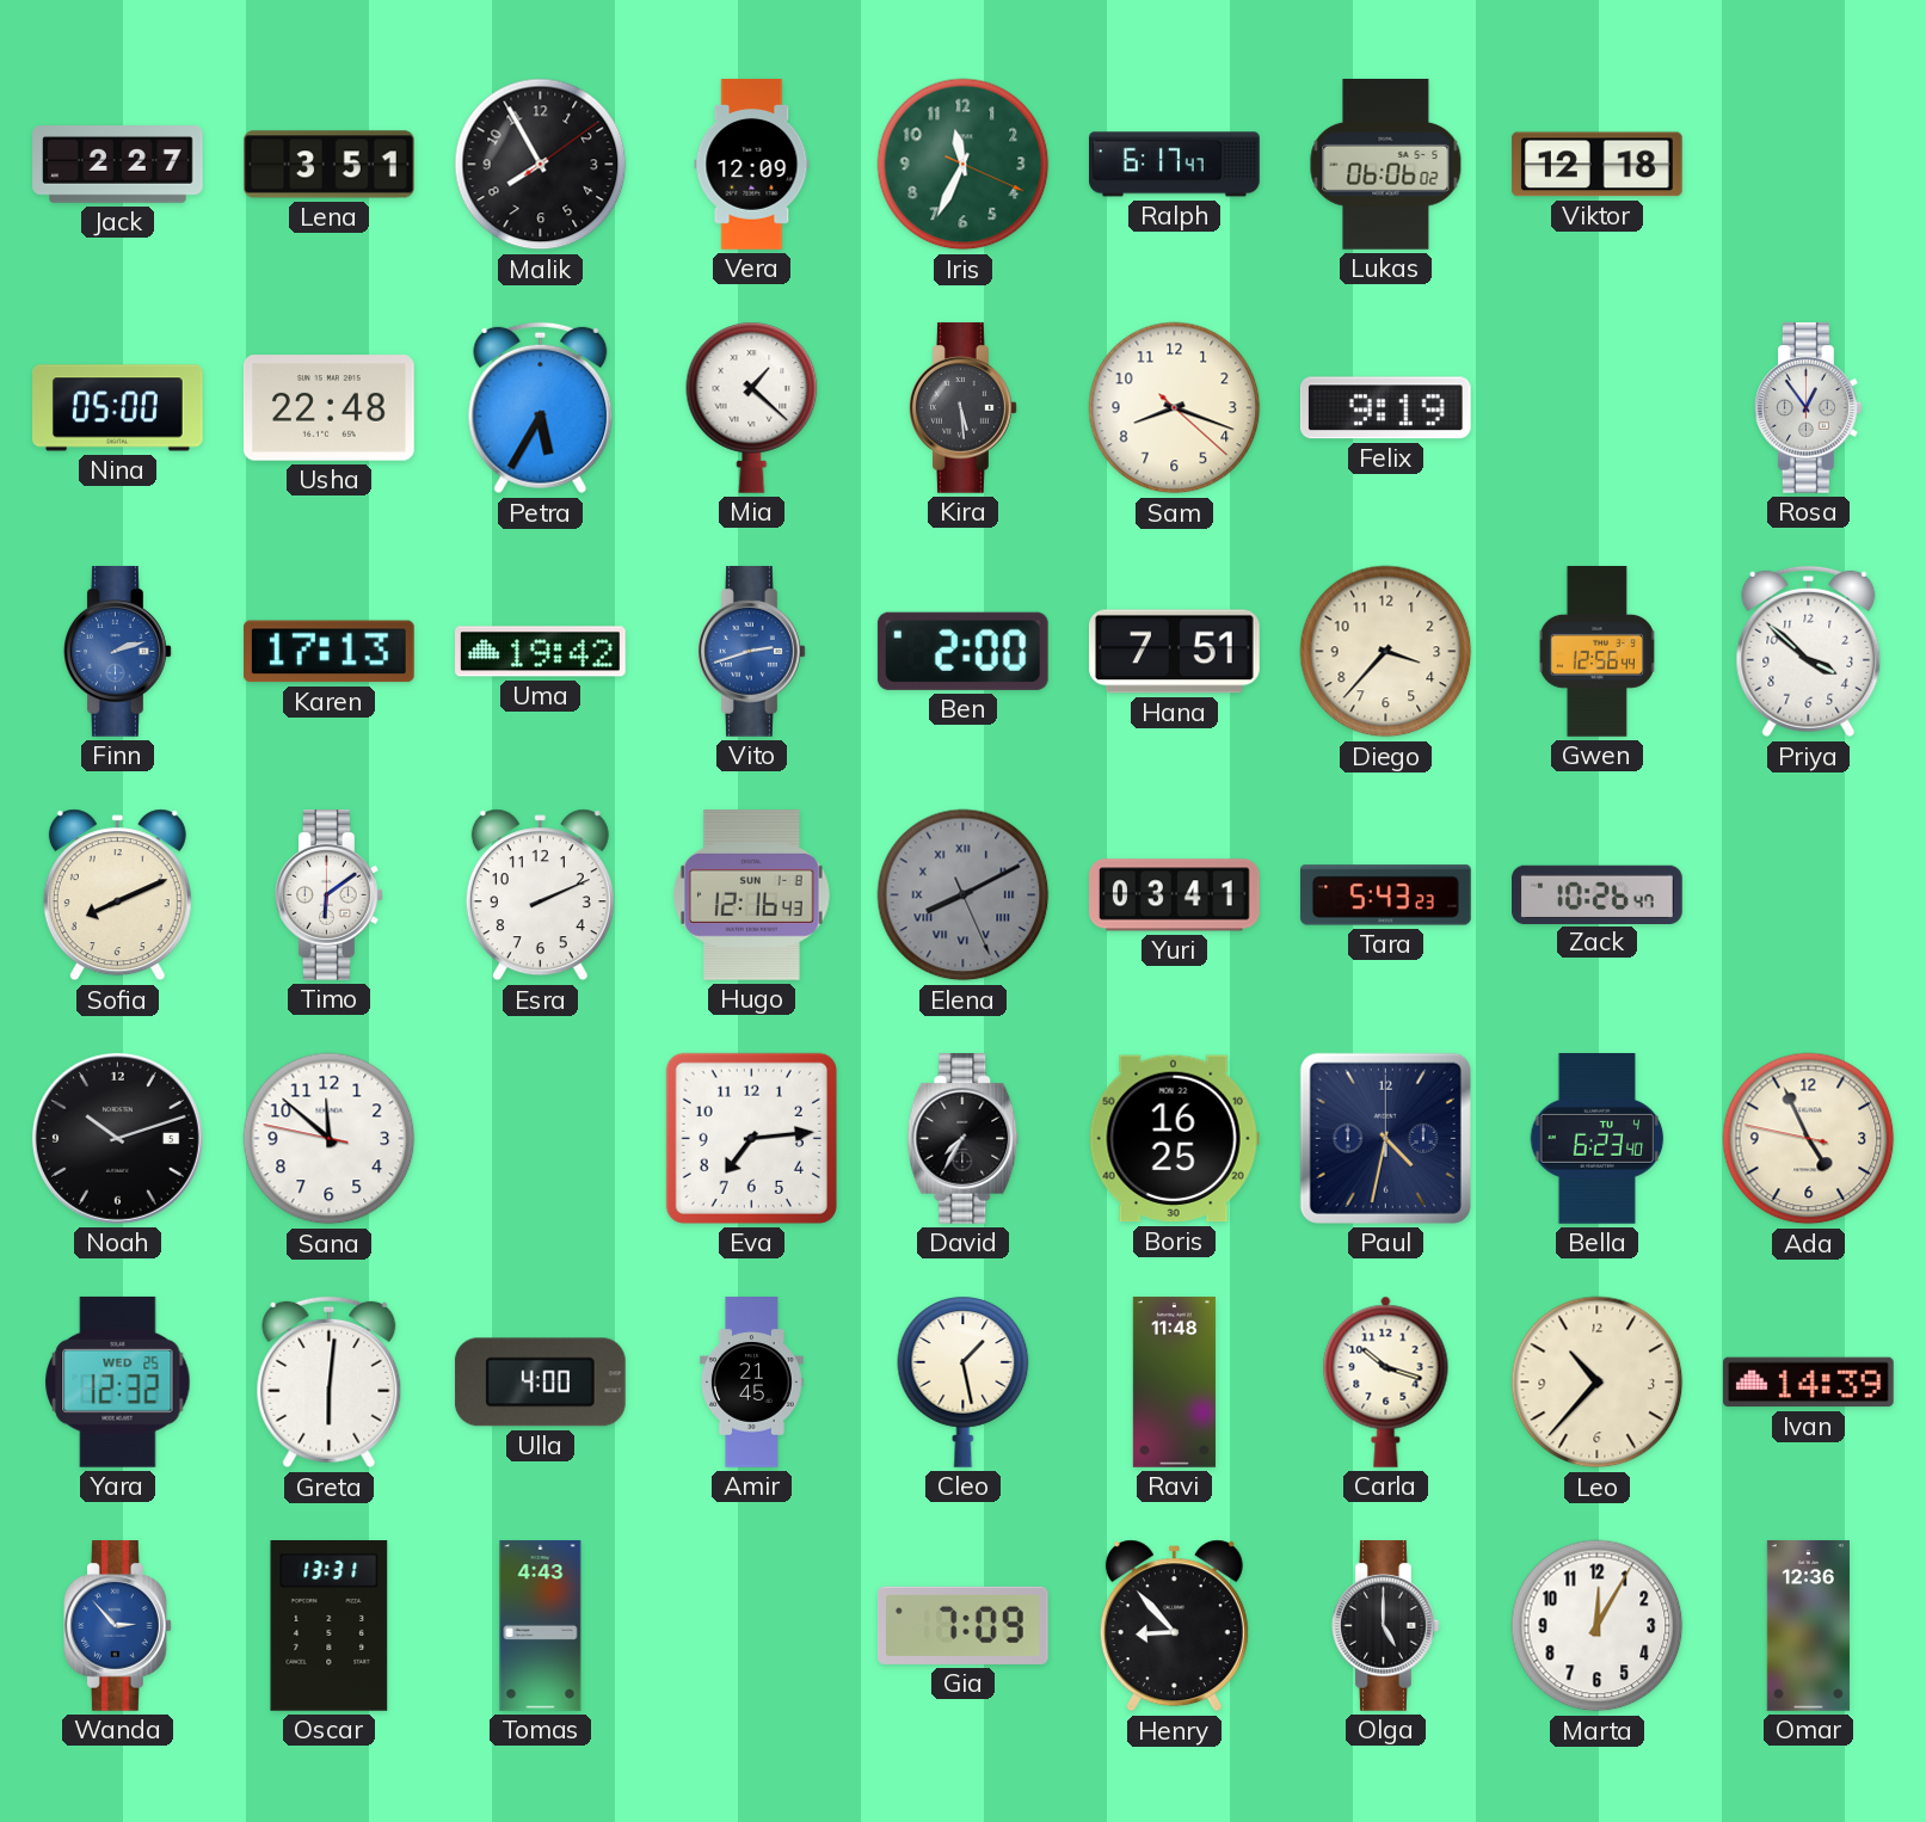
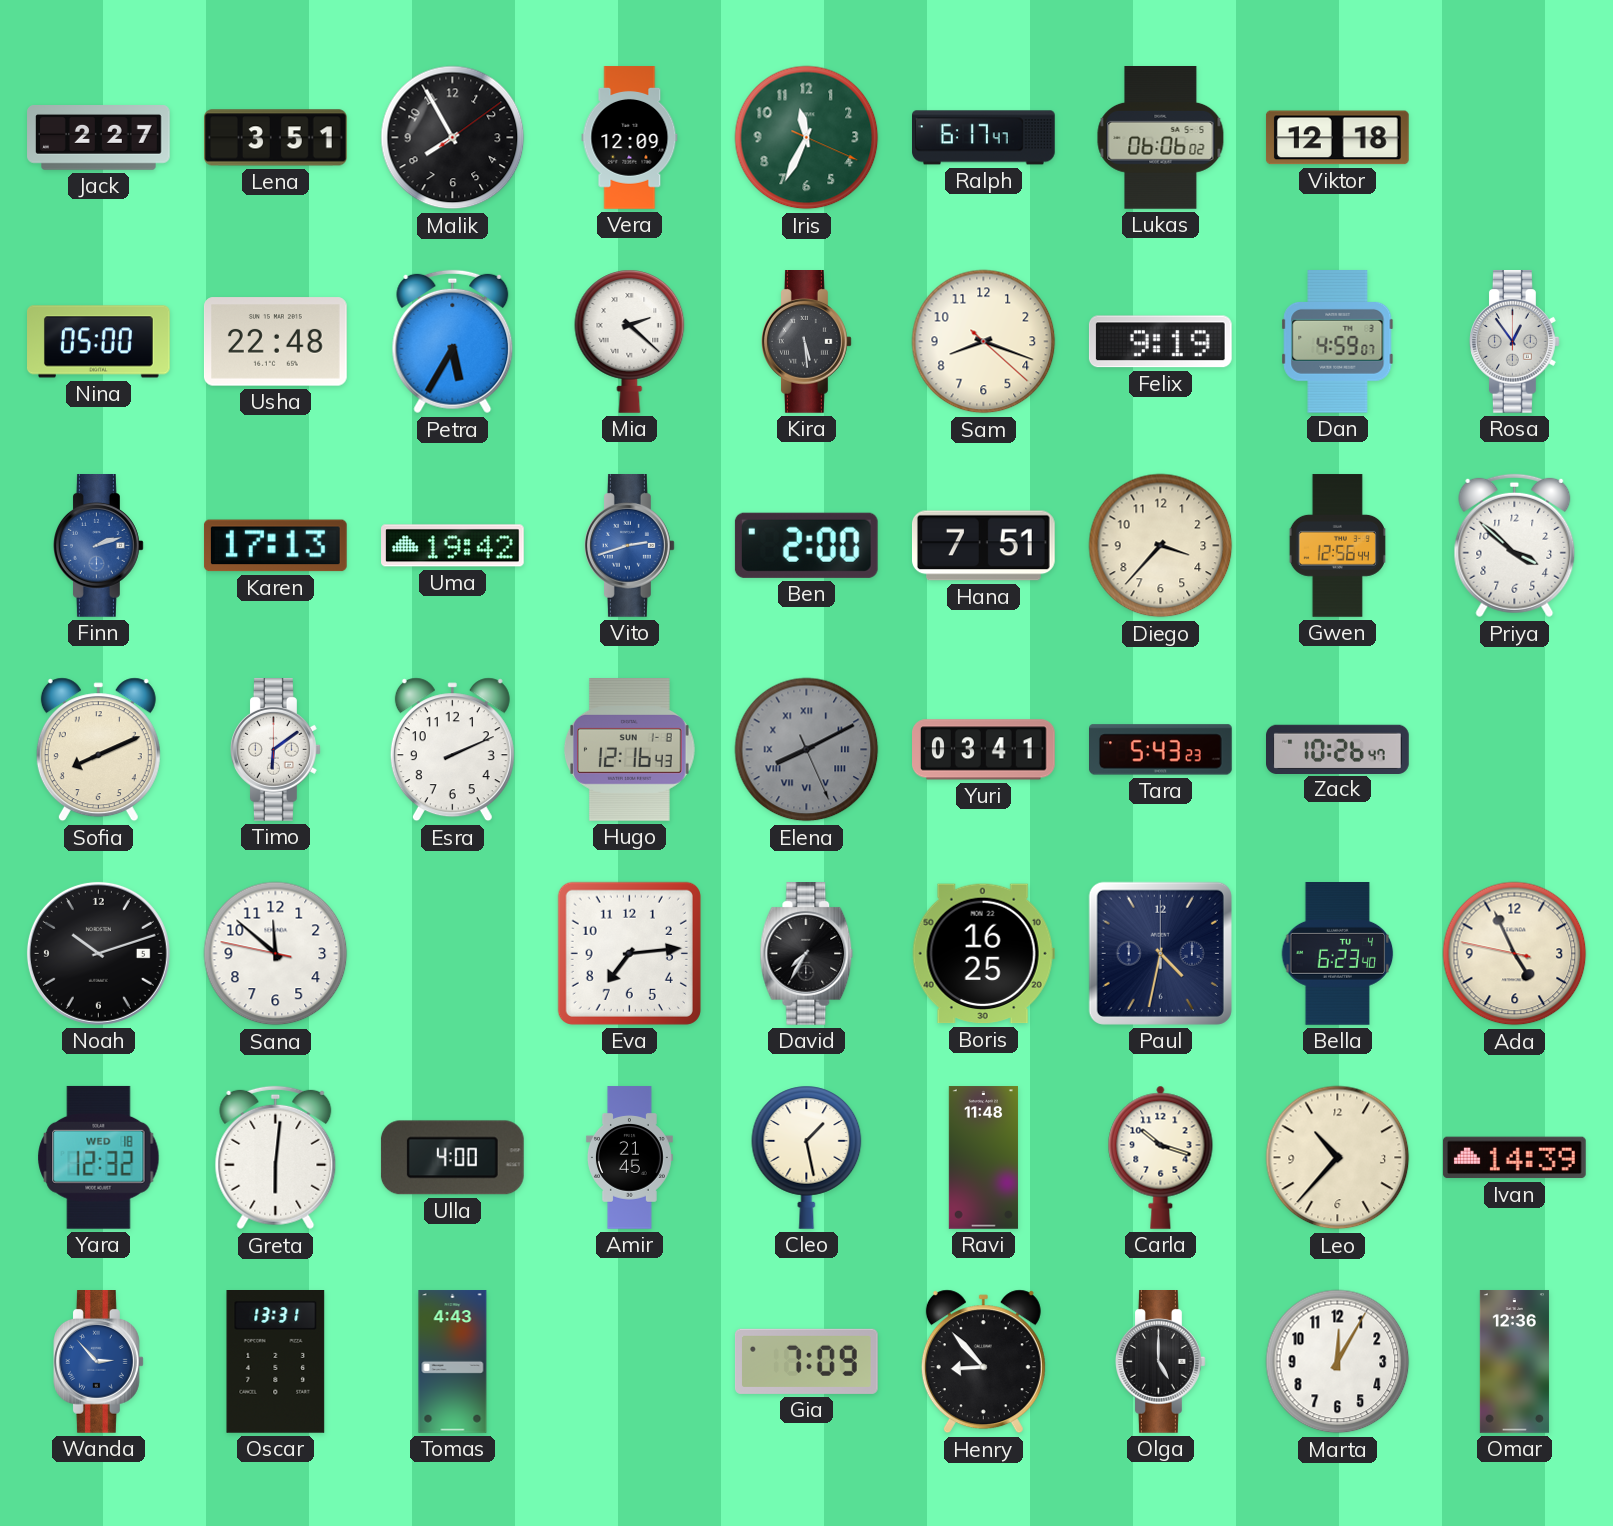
Mia: 1:22 -> 2:22 (630, 341)
Dan: none -> 4:59 (1338, 341)
Yara date: WED 25 -> WED 18 (99, 1157)
